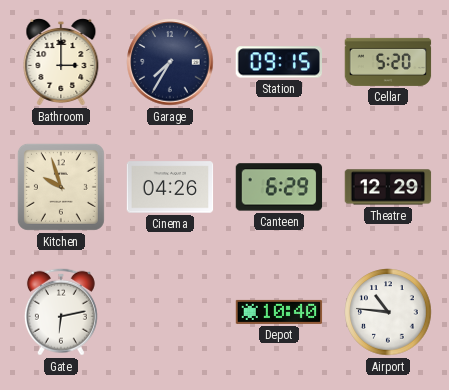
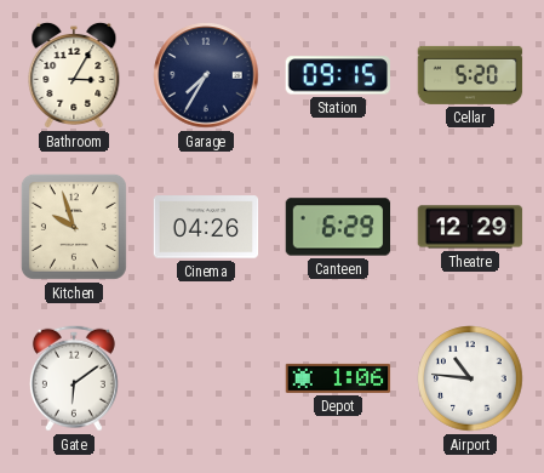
Bathroom: 3:00 -> 3:05 (74, 75)
Gate: 6:13 -> 6:09 (74, 378)
Depot: 10:40 -> 1:06 (338, 378)
